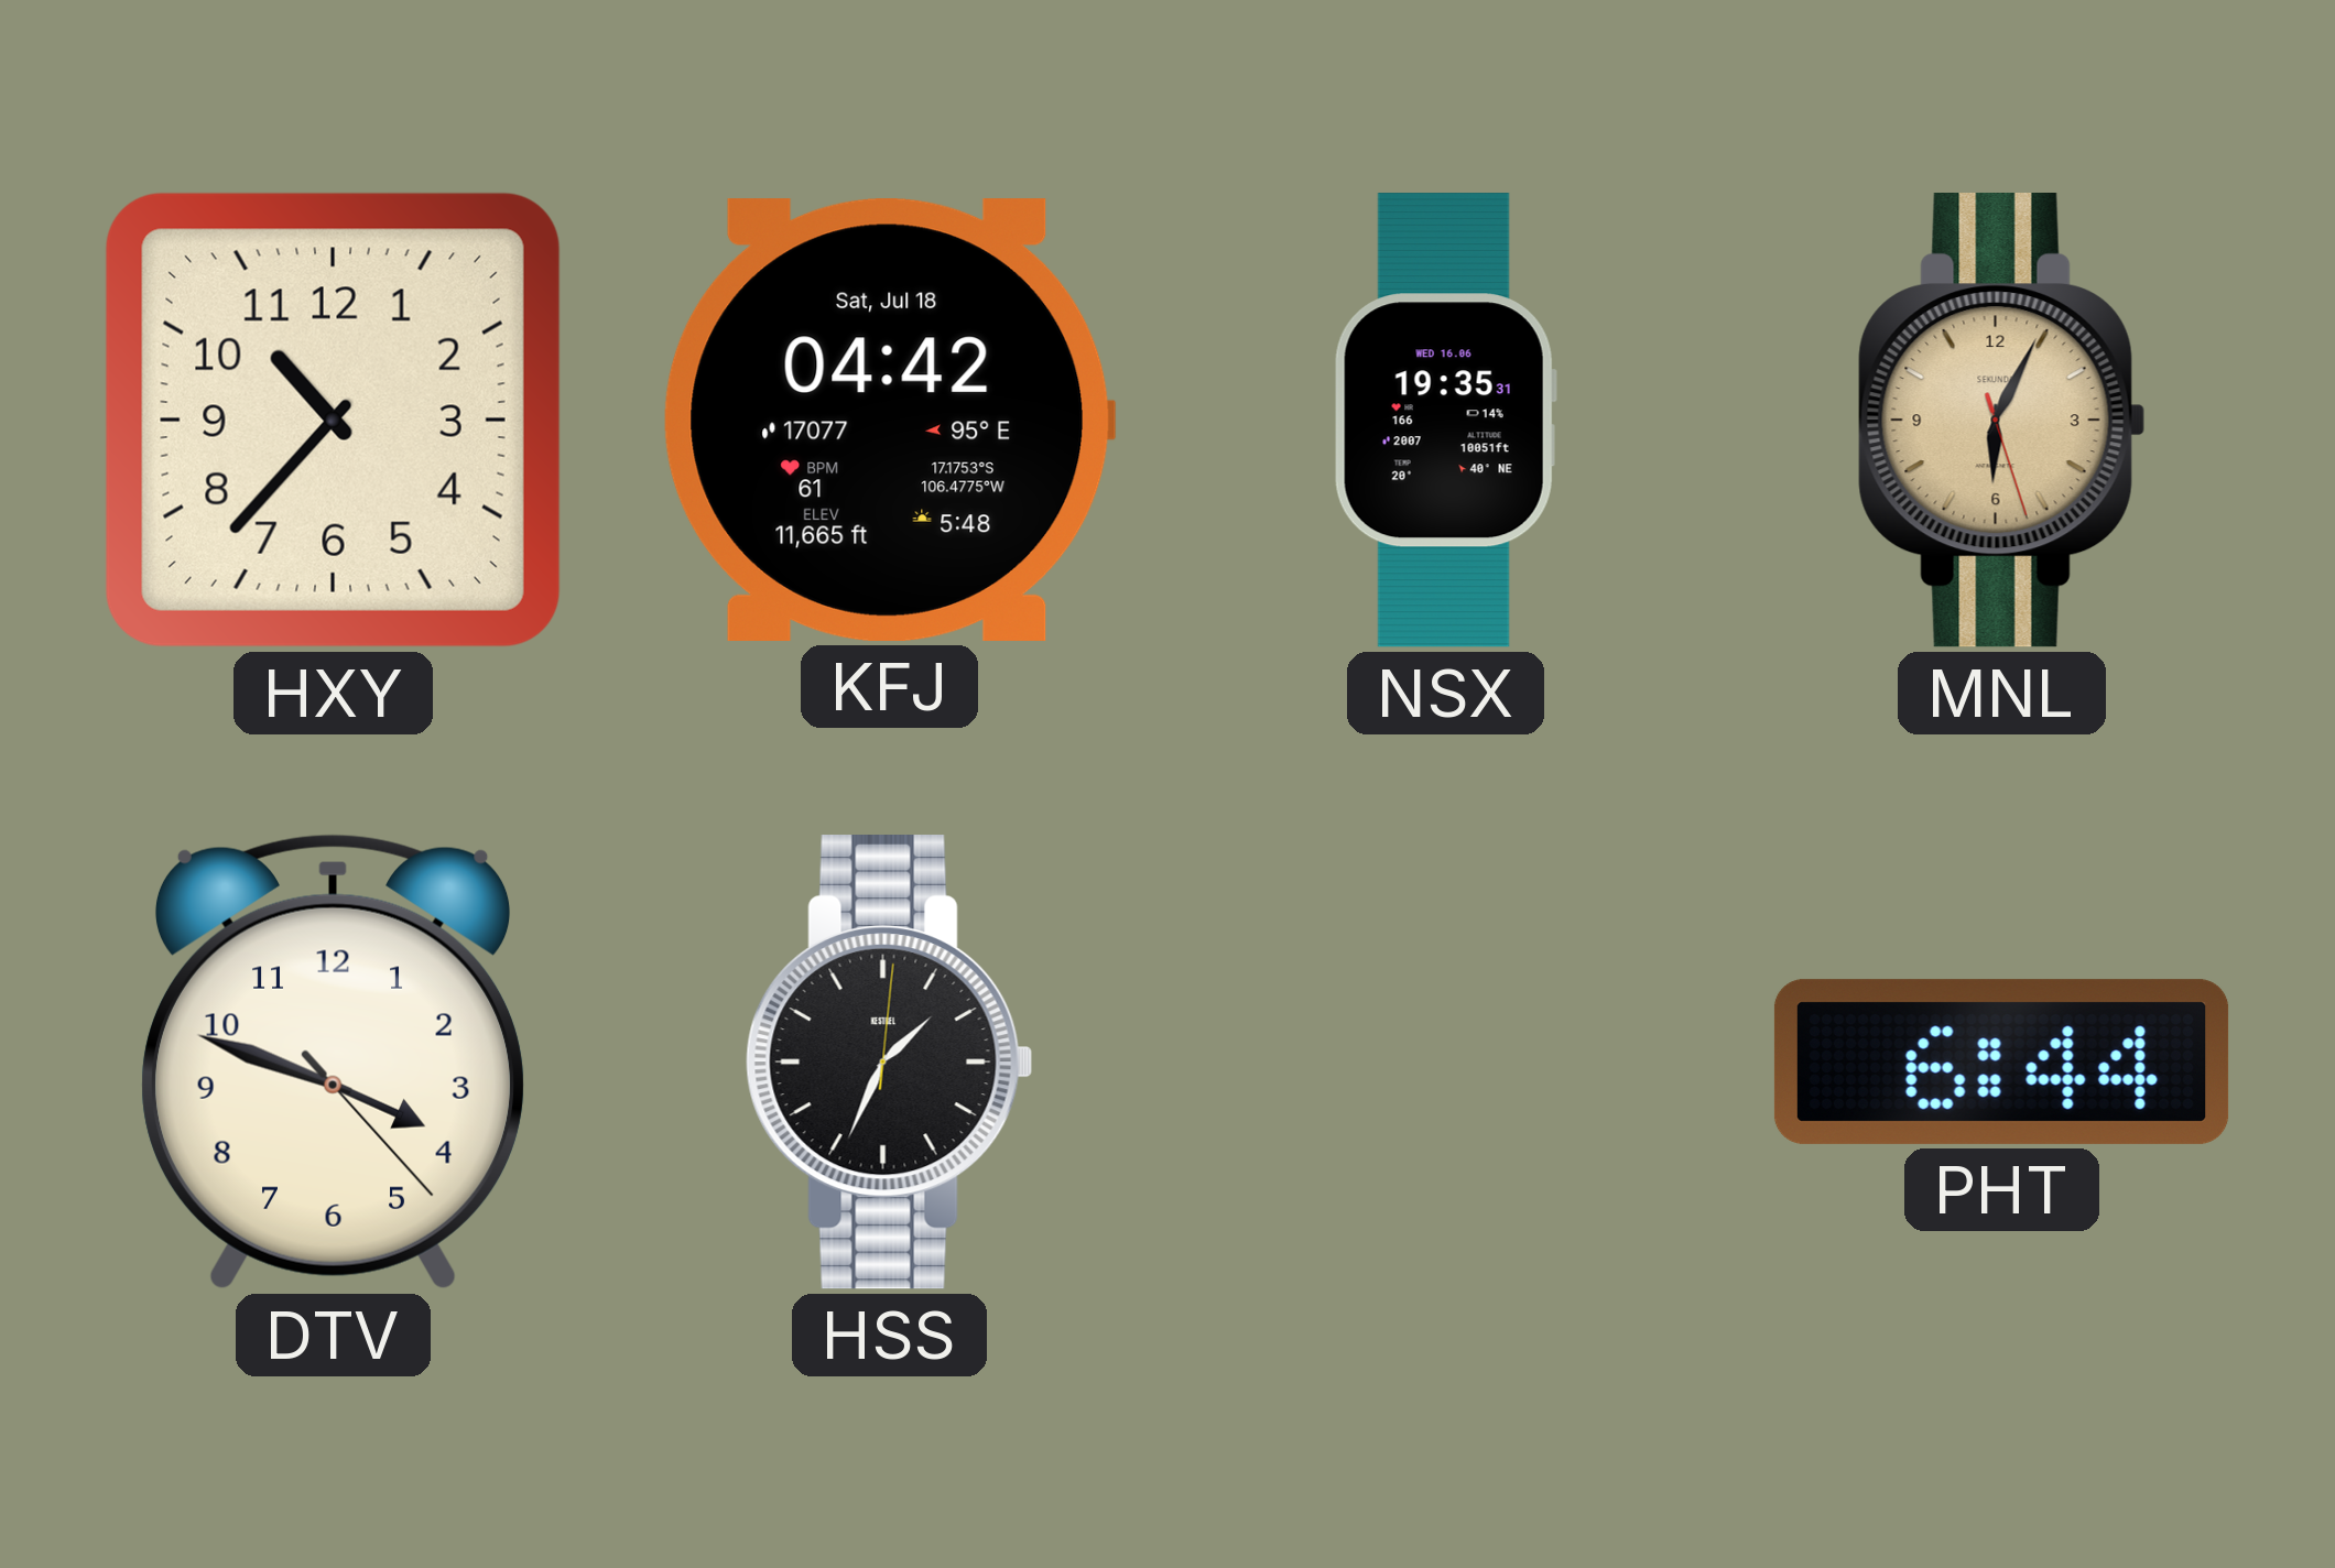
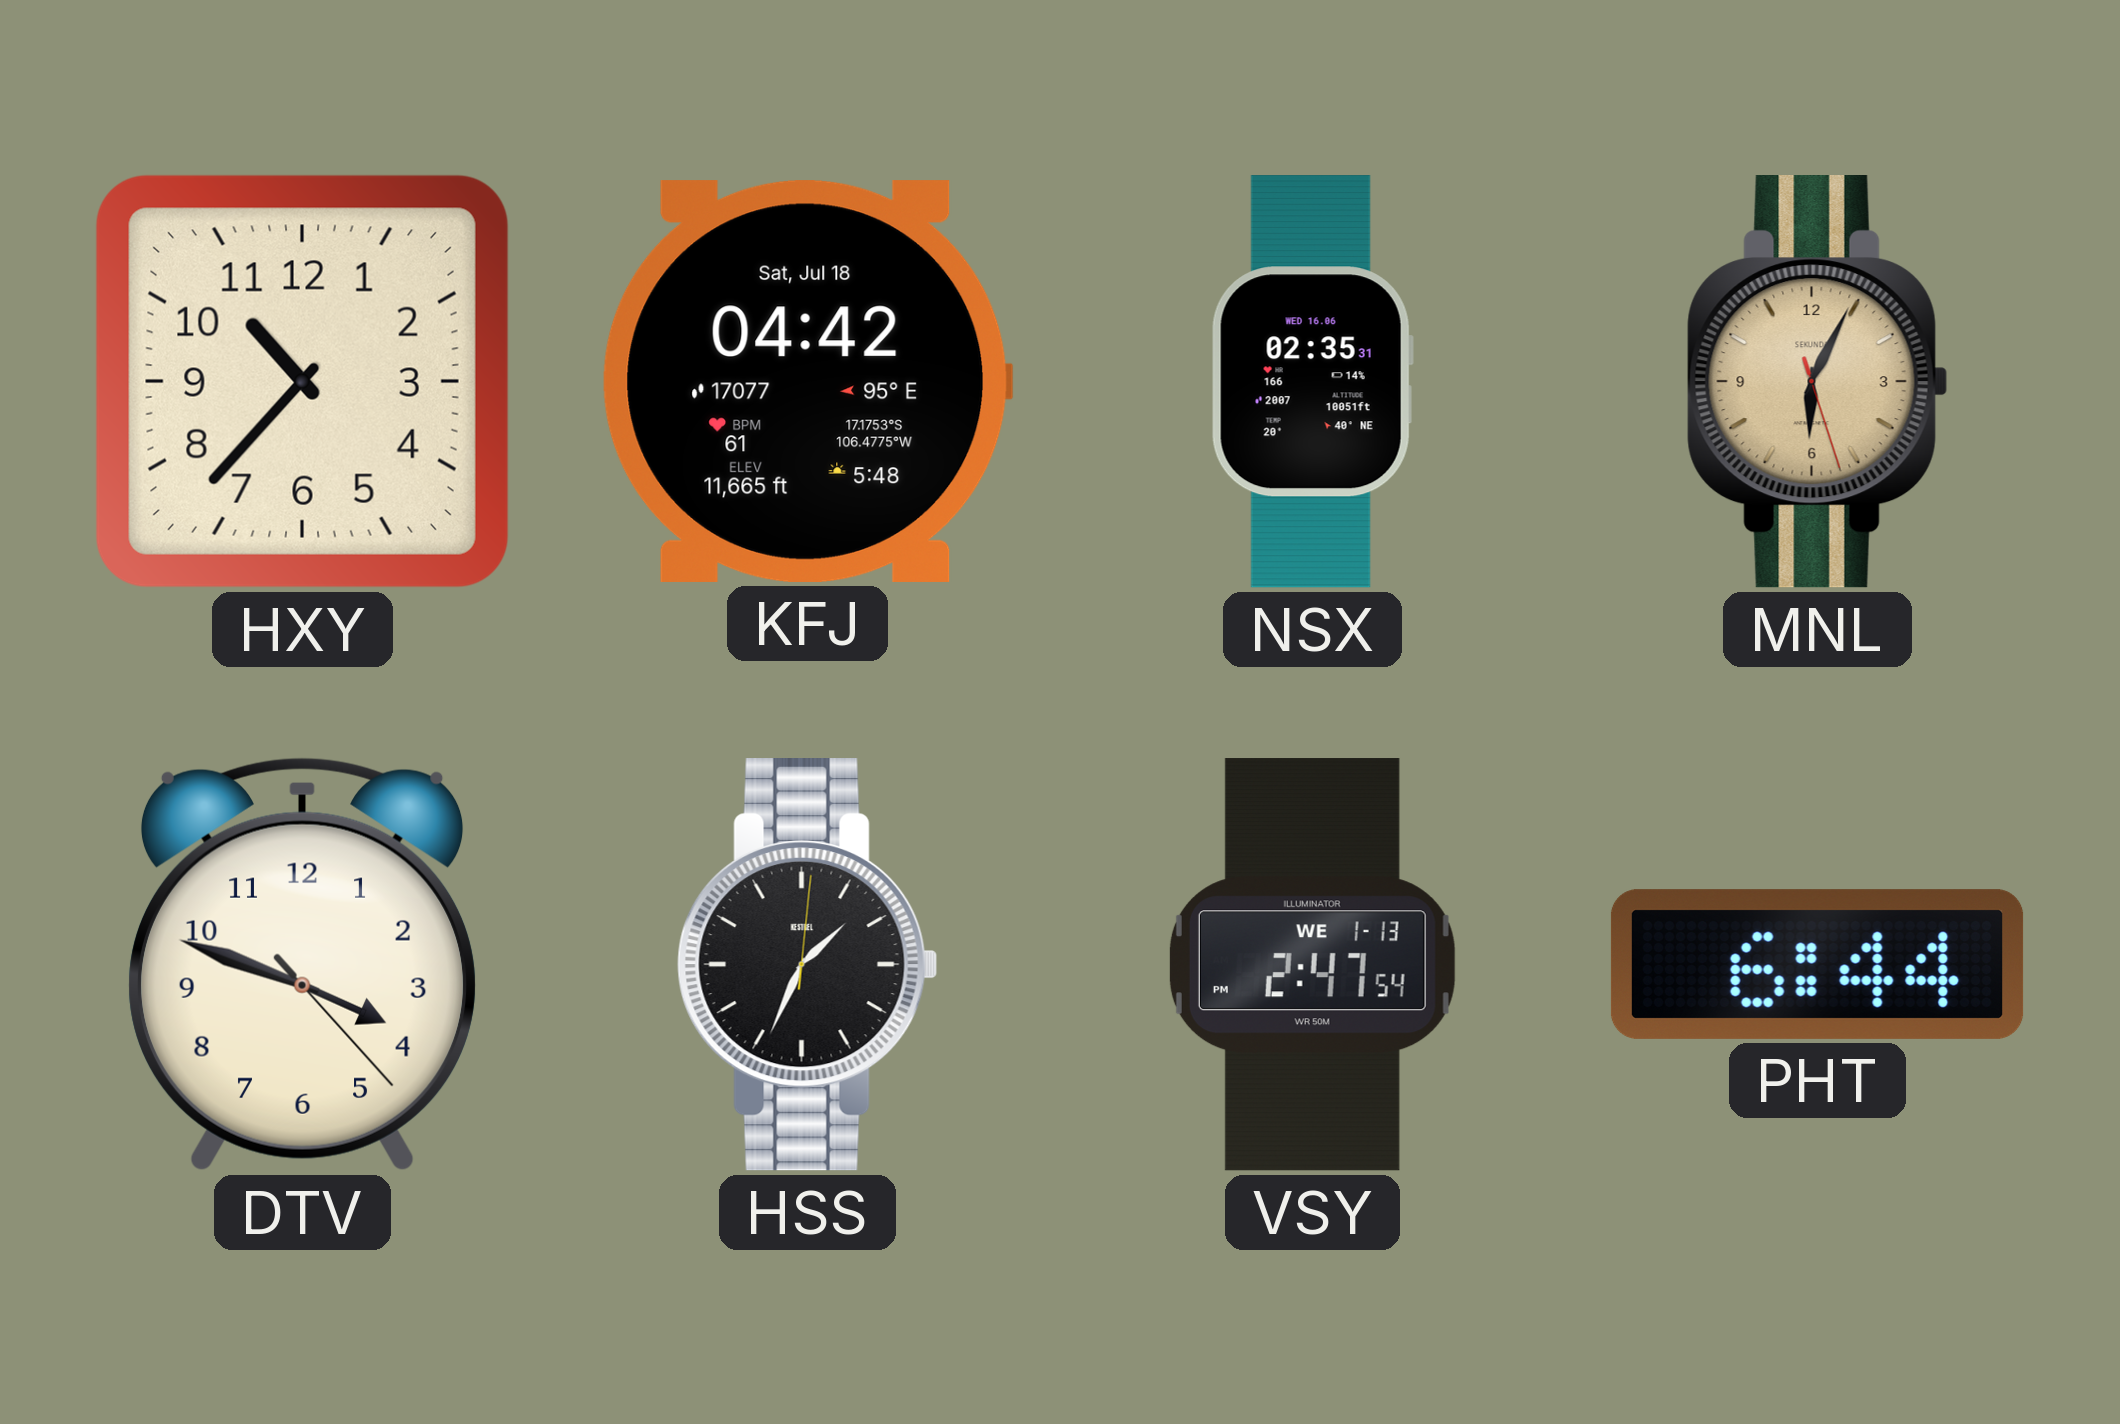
NSX: 19:35 -> 02:35 (1312, 382)
VSY: none -> 2:47 (1312, 965)
